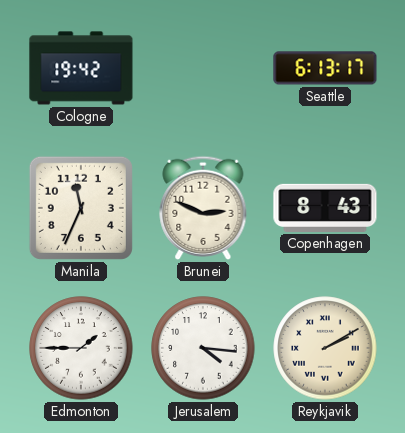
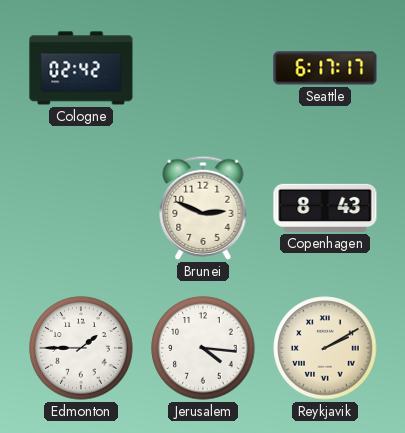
Cologne: 19:42 -> 02:42 (81, 68)
Seattle: 6:13 -> 6:17 (325, 68)
Manila: 11:34 -> none (81, 208)
